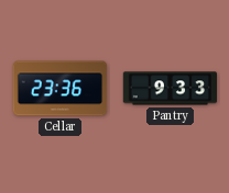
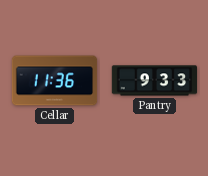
Cellar: 23:36 -> 11:36 (55, 81)
